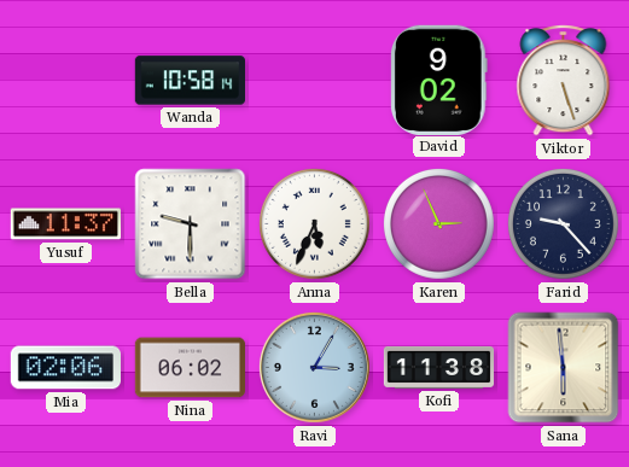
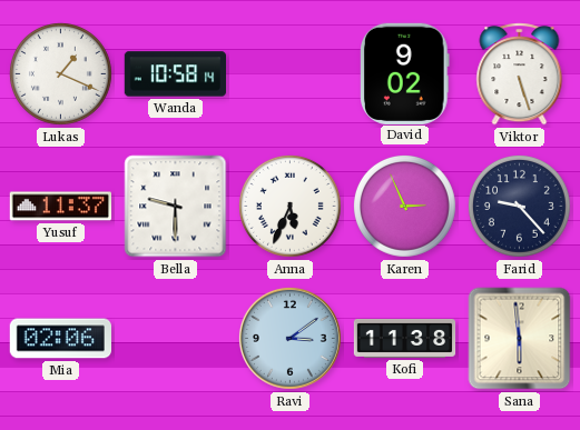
Lukas: none -> 1:19 (60, 73)
Nina: 06:02 -> none (190, 368)
Ravi: 3:05 -> 3:09 (289, 338)
